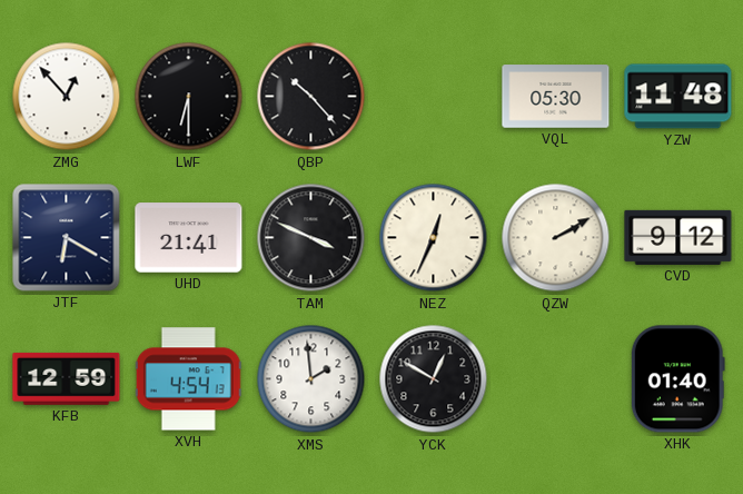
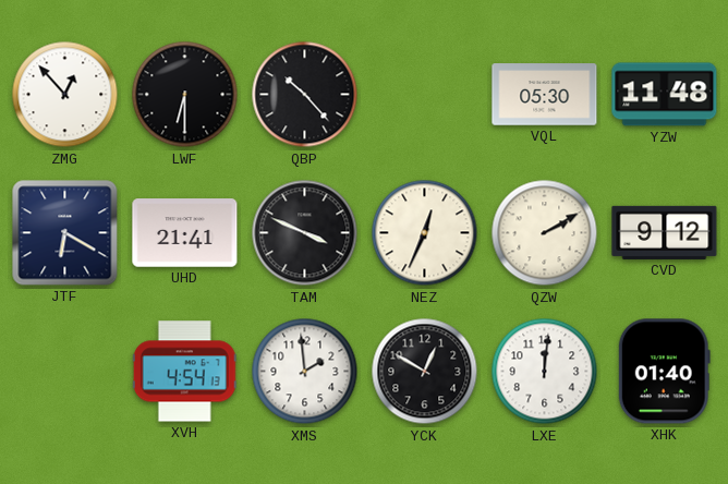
KFB: 12:59 -> none (67, 378)
LXE: none -> 12:01 (545, 372)
